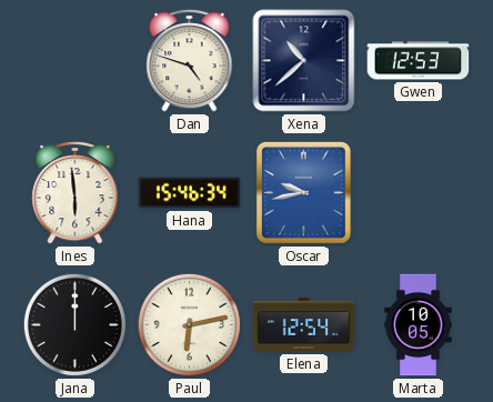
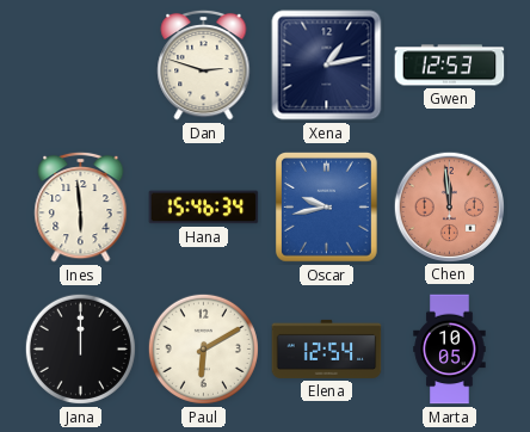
Dan: 4:48 -> 2:48 (204, 64)
Xena: 10:38 -> 1:13 (327, 66)
Chen: none -> 11:59 (449, 206)
Paul: 6:13 -> 6:10 (203, 348)
